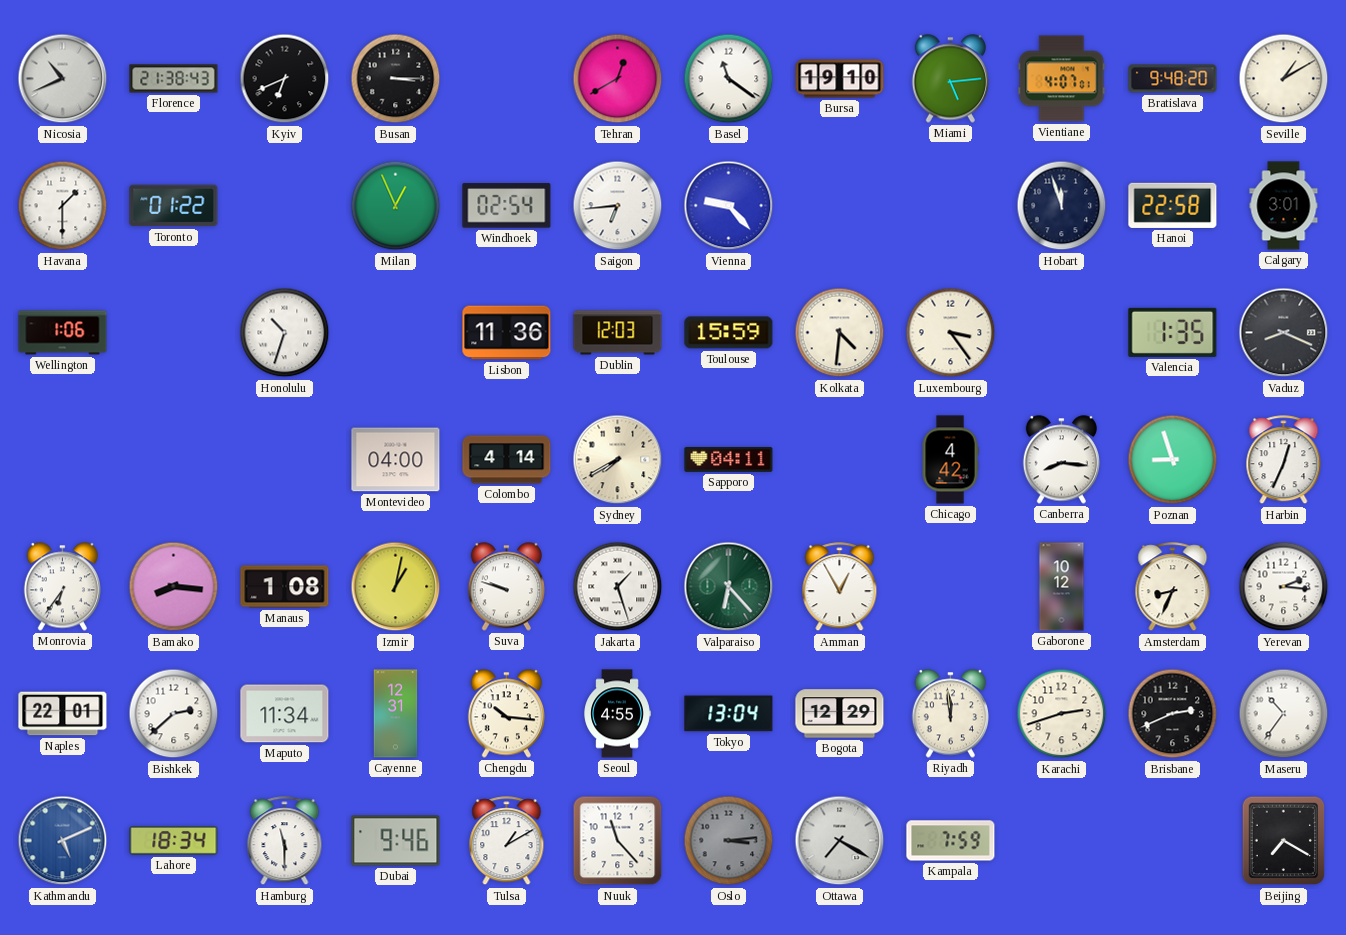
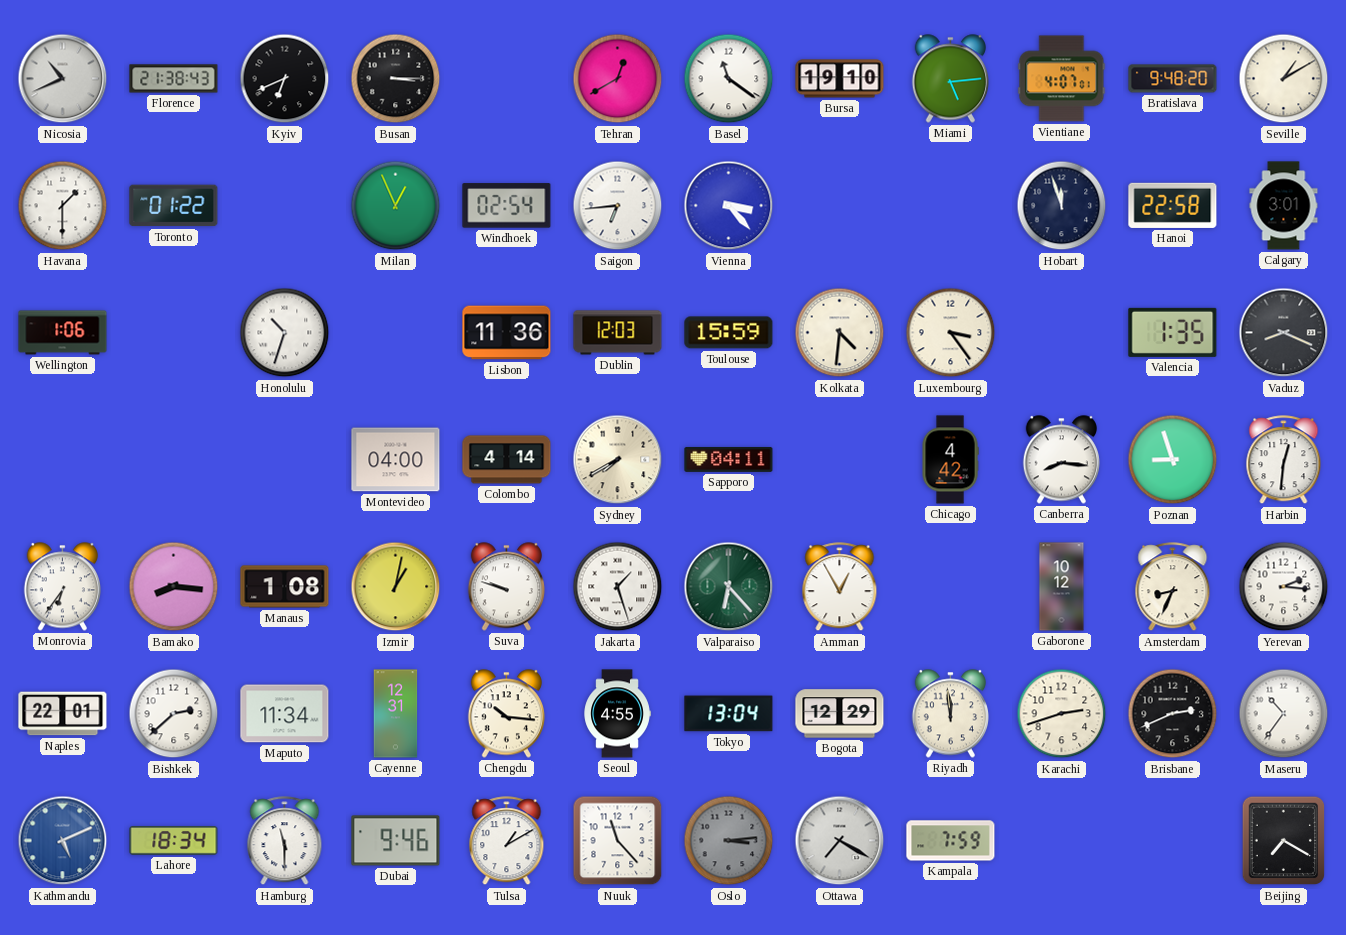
Vienna: 9:23 -> 3:23 (729, 206)
Harbin: 12:34 -> 12:31 (1284, 460)
